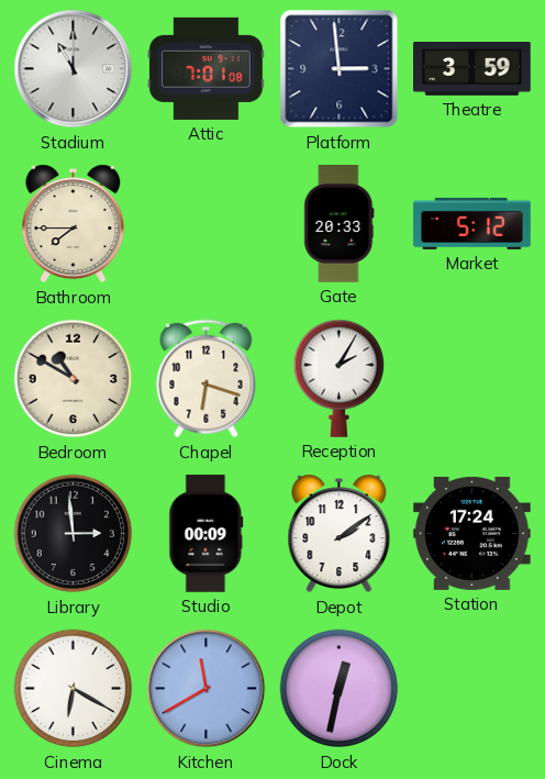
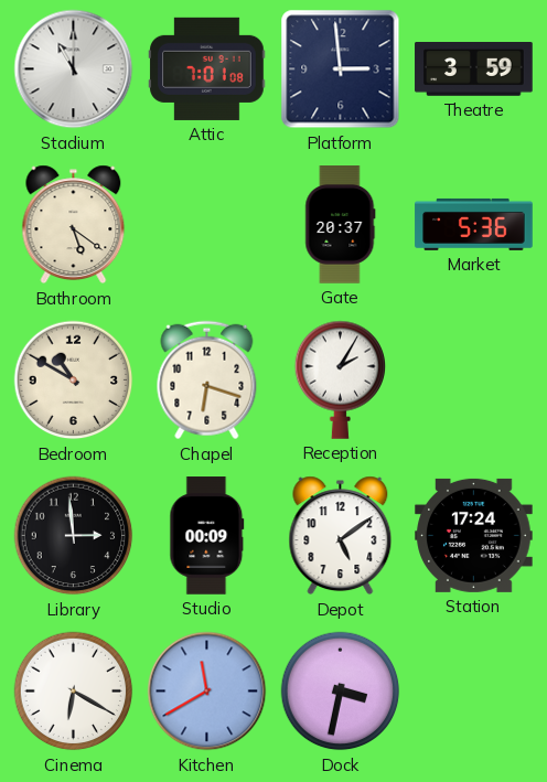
Bathroom: 7:45 -> 5:21 (74, 225)
Gate: 20:33 -> 20:37 (341, 225)
Market: 5:12 -> 5:36 (474, 224)
Depot: 2:09 -> 5:09 (341, 536)
Dock: 12:32 -> 3:32 (341, 692)
